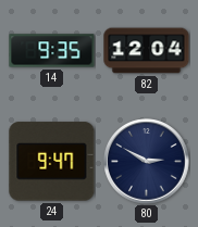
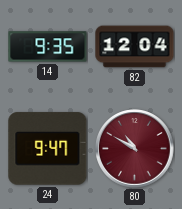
80: 2:50 -> 10:50 (135, 149)
80 dial: navy -> burgundy (135, 149)
